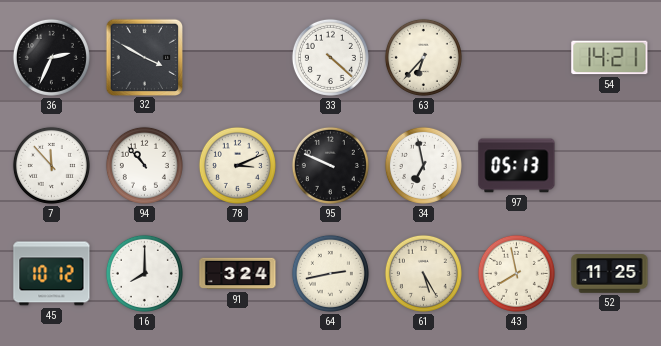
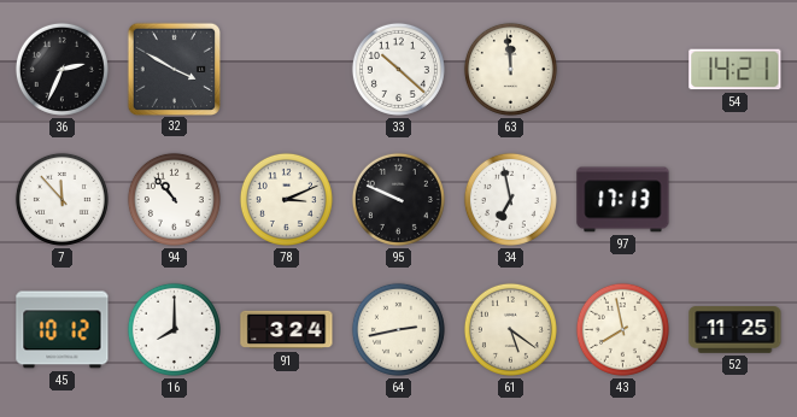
33: 4:22 -> 10:22 (398, 69)
63: 6:37 -> 11:59 (510, 69)
97: 05:13 -> 17:13 (623, 200)
61: 5:25 -> 5:21 (510, 329)
